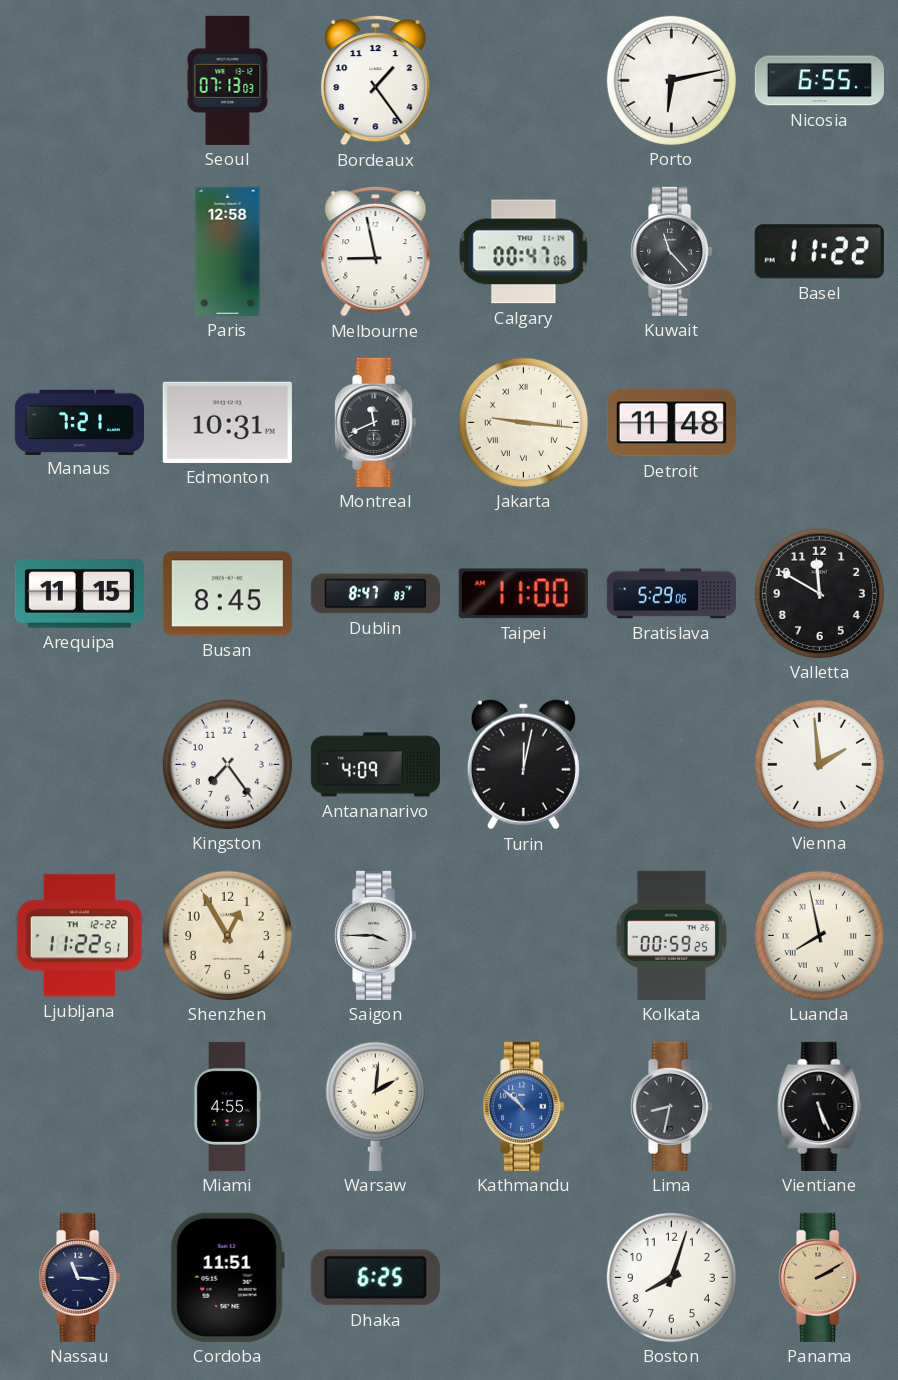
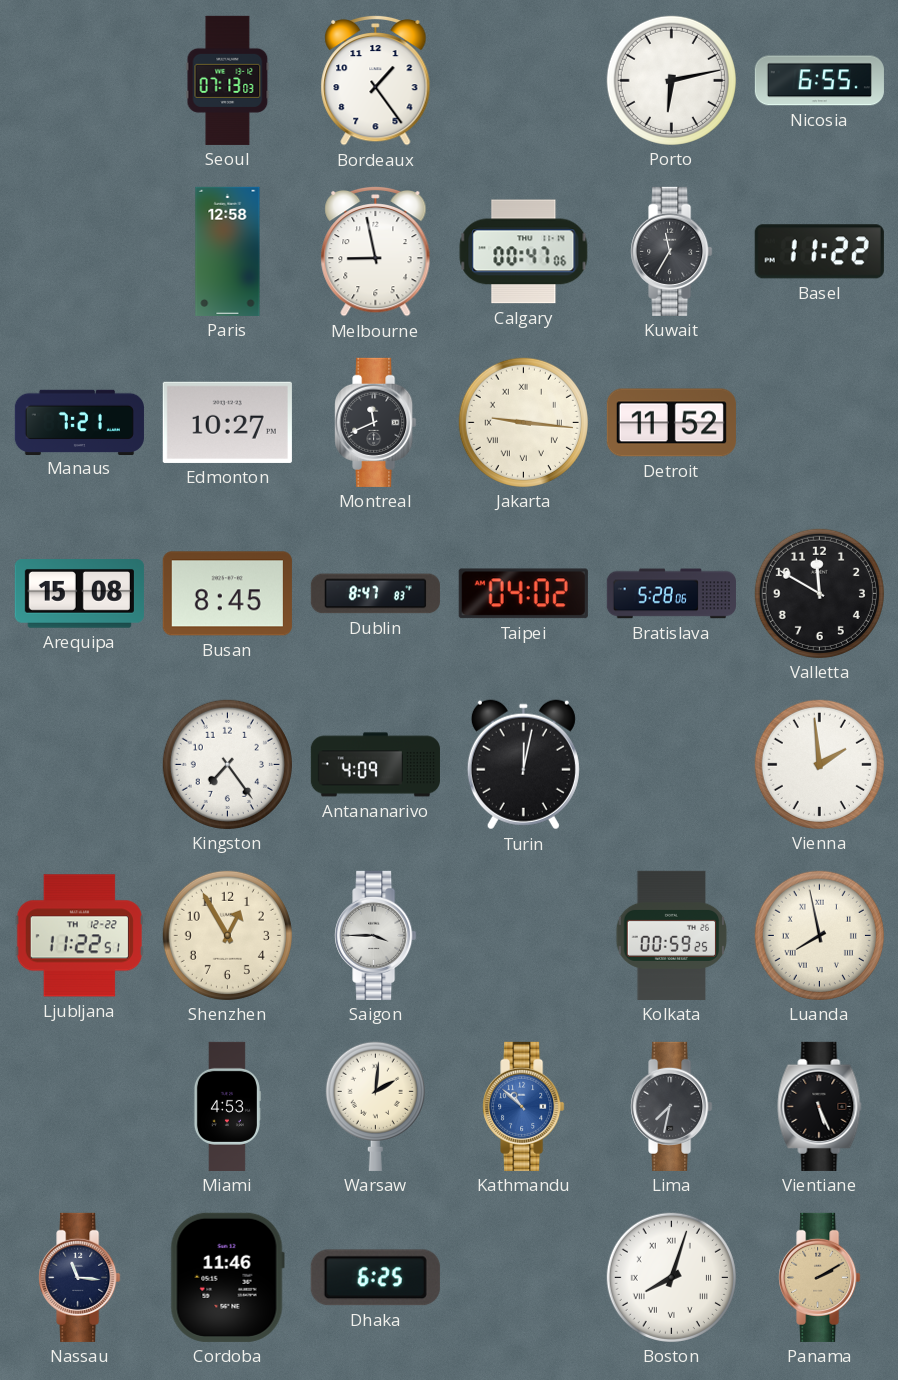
Kuwait: 11:23 -> 11:35 (672, 251)
Edmonton: 10:31 -> 10:27 (227, 422)
Detroit: 11:48 -> 11:52 (671, 423)
Arequipa: 11:15 -> 15:08 (79, 594)
Taipei: 11:00 -> 04:02 (523, 594)
Bratislava: 5:29 -> 5:28 (671, 594)
Miami: 4:55 -> 4:53 (227, 1106)
Lima: 8:32 -> 7:32 (672, 1106)
Cordoba: 11:51 -> 11:46 (227, 1277)
Boston numerals: Arabic -> Roman (671, 1277)
